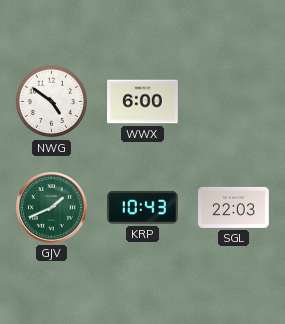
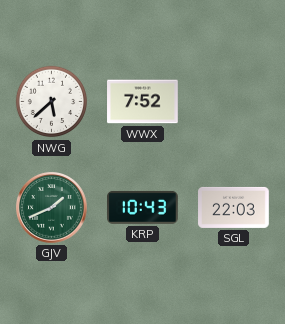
NWG: 4:51 -> 5:38 (52, 102)
WWX: 6:00 -> 7:52 (143, 102)
